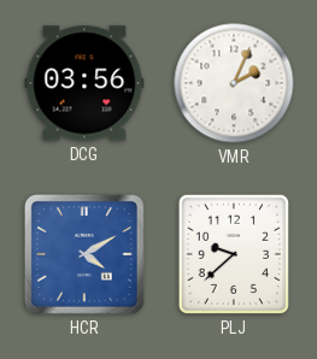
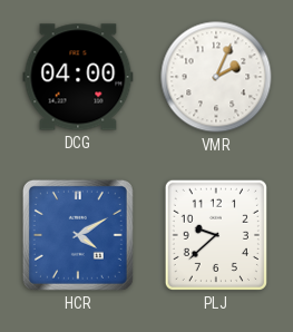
DCG: 03:56 -> 04:00 (78, 77)
